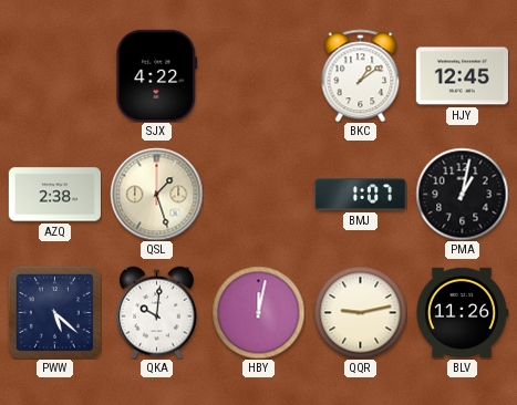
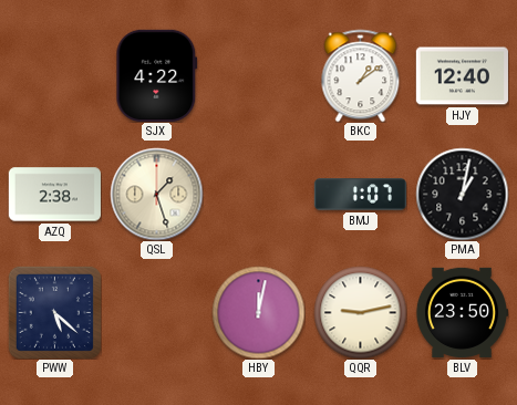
HJY: 12:45 -> 12:40 (462, 76)
QKA: 10:01 -> none (156, 312)
BLV: 11:26 -> 23:50 (462, 312)
